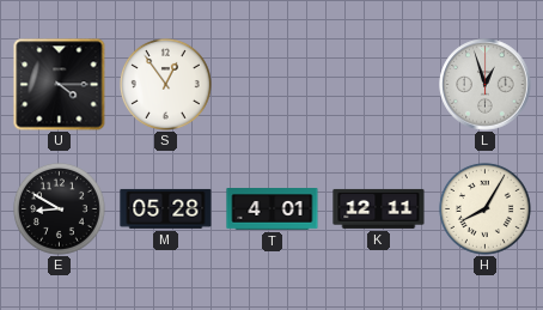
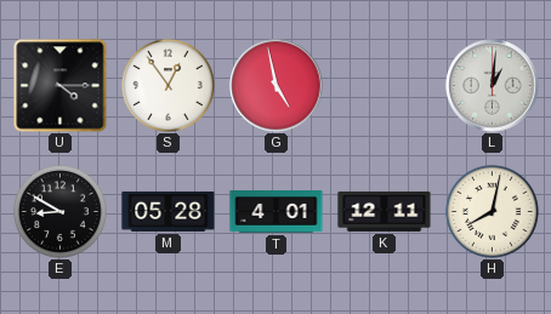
G: none -> 4:58 (277, 86)
L: 12:57 -> 1:01 (493, 86)
H: 8:05 -> 8:02 (492, 211)
